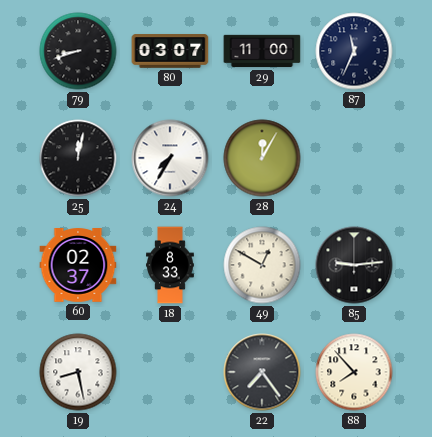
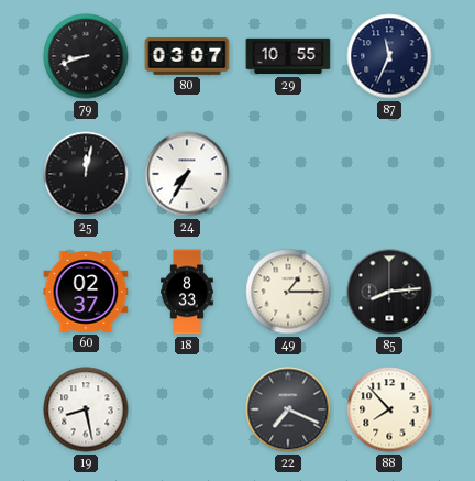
29: 11:00 -> 10:55 (288, 56)
28: 12:05 -> none (262, 158)
49: 12:50 -> 1:15 (288, 292)
85: 9:14 -> 8:14 (389, 292)
22: 7:24 -> 7:19 (288, 409)
